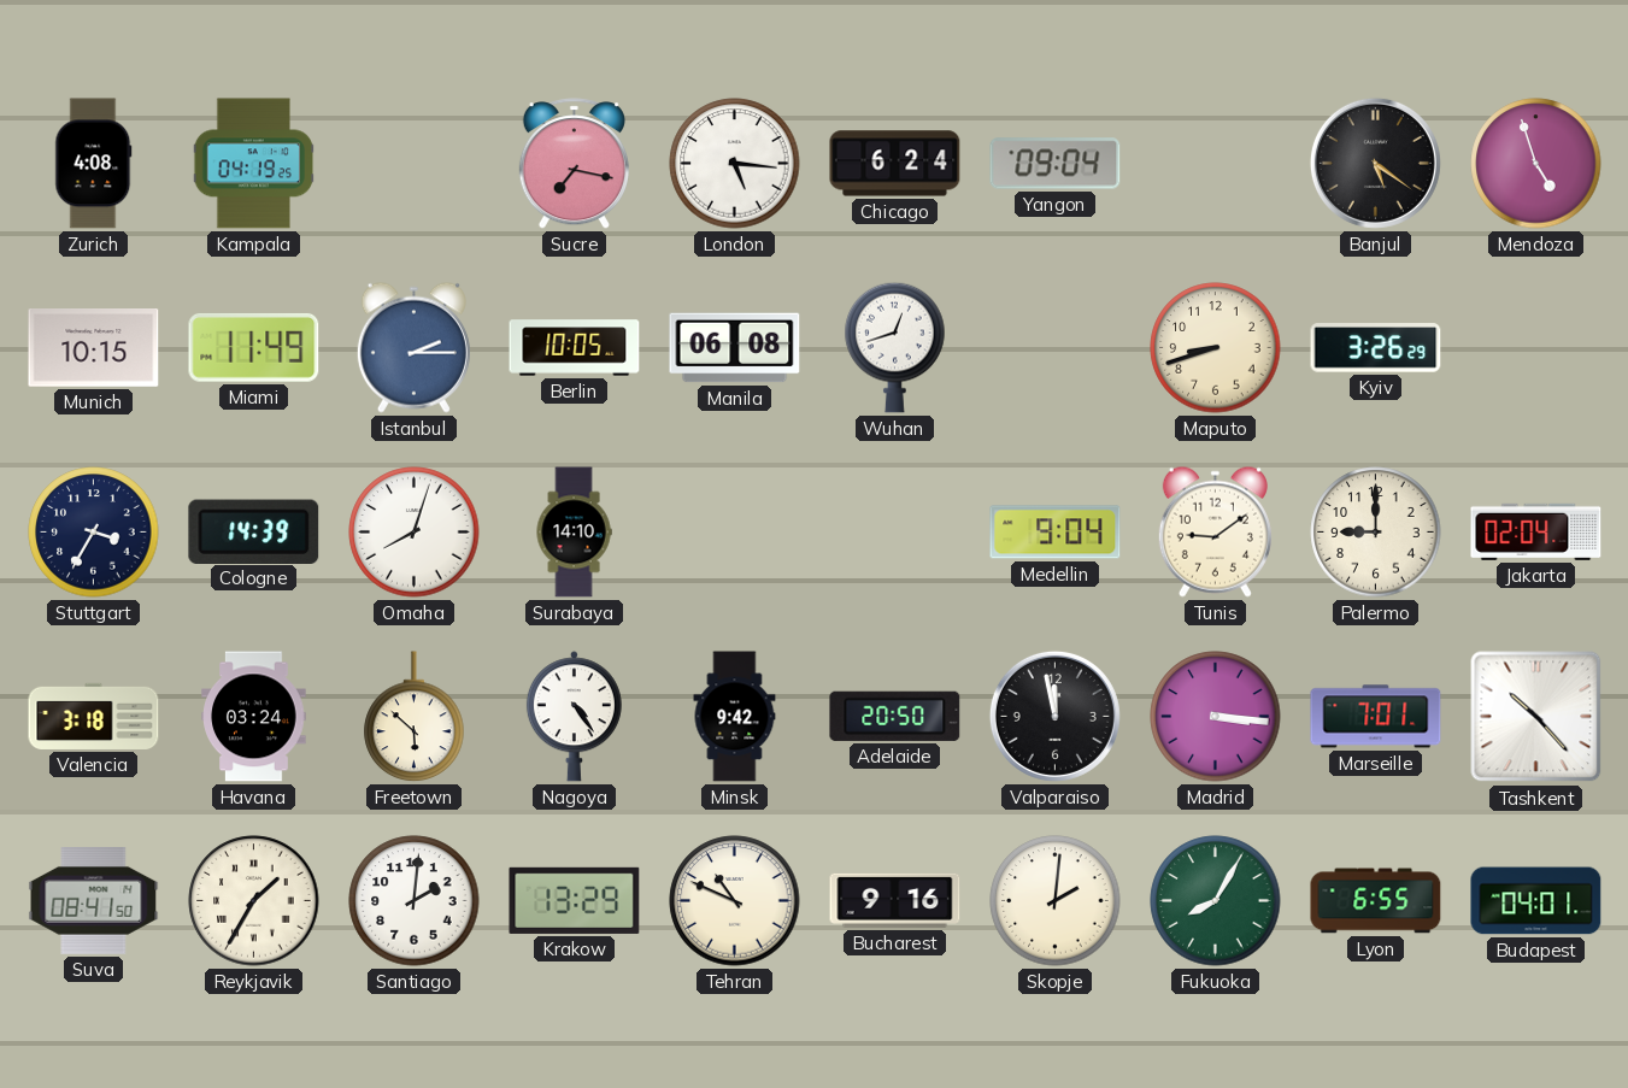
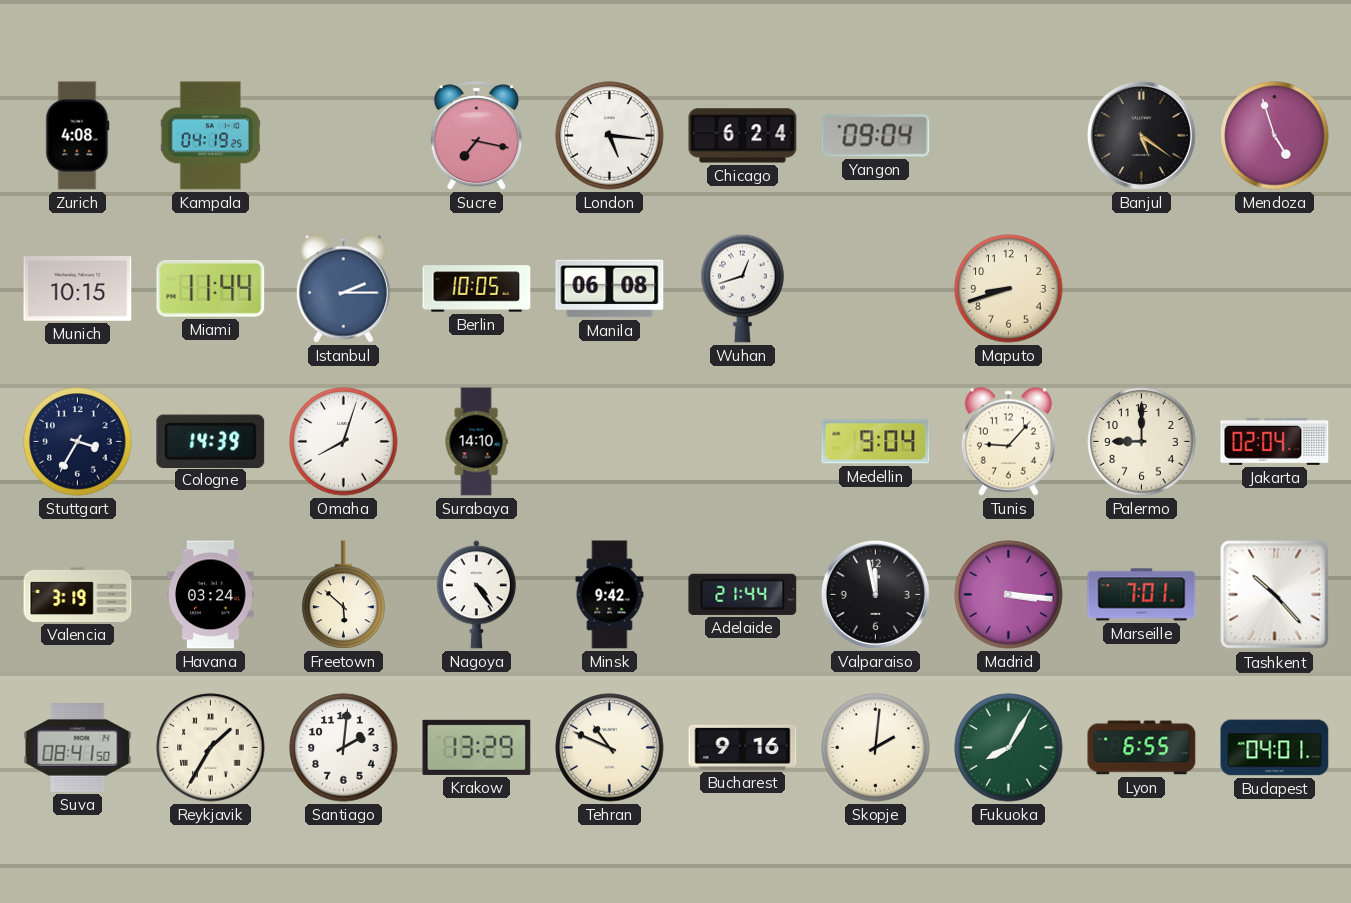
Miami: 11:49 -> 11:44 (211, 288)
Kyiv: 3:26 -> none (1376, 348)
Tunis: 9:09 -> 9:07 (1008, 441)
Valencia: 3:18 -> 3:19 (78, 594)
Adelaide: 20:50 -> 21:44 (743, 594)
